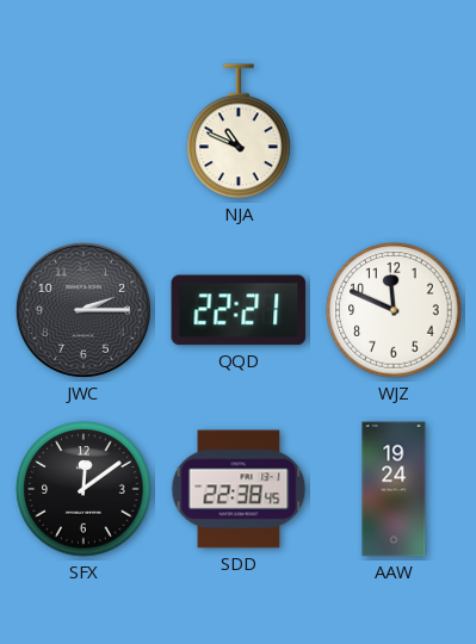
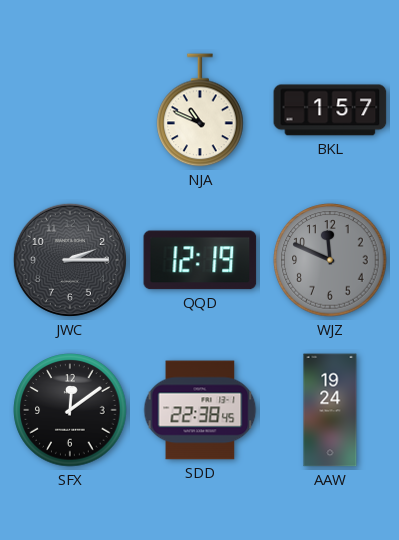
BKL: none -> 1:57 (330, 110)
QQD: 22:21 -> 12:19 (200, 260)
WJZ dial: white -> grey (330, 260)
